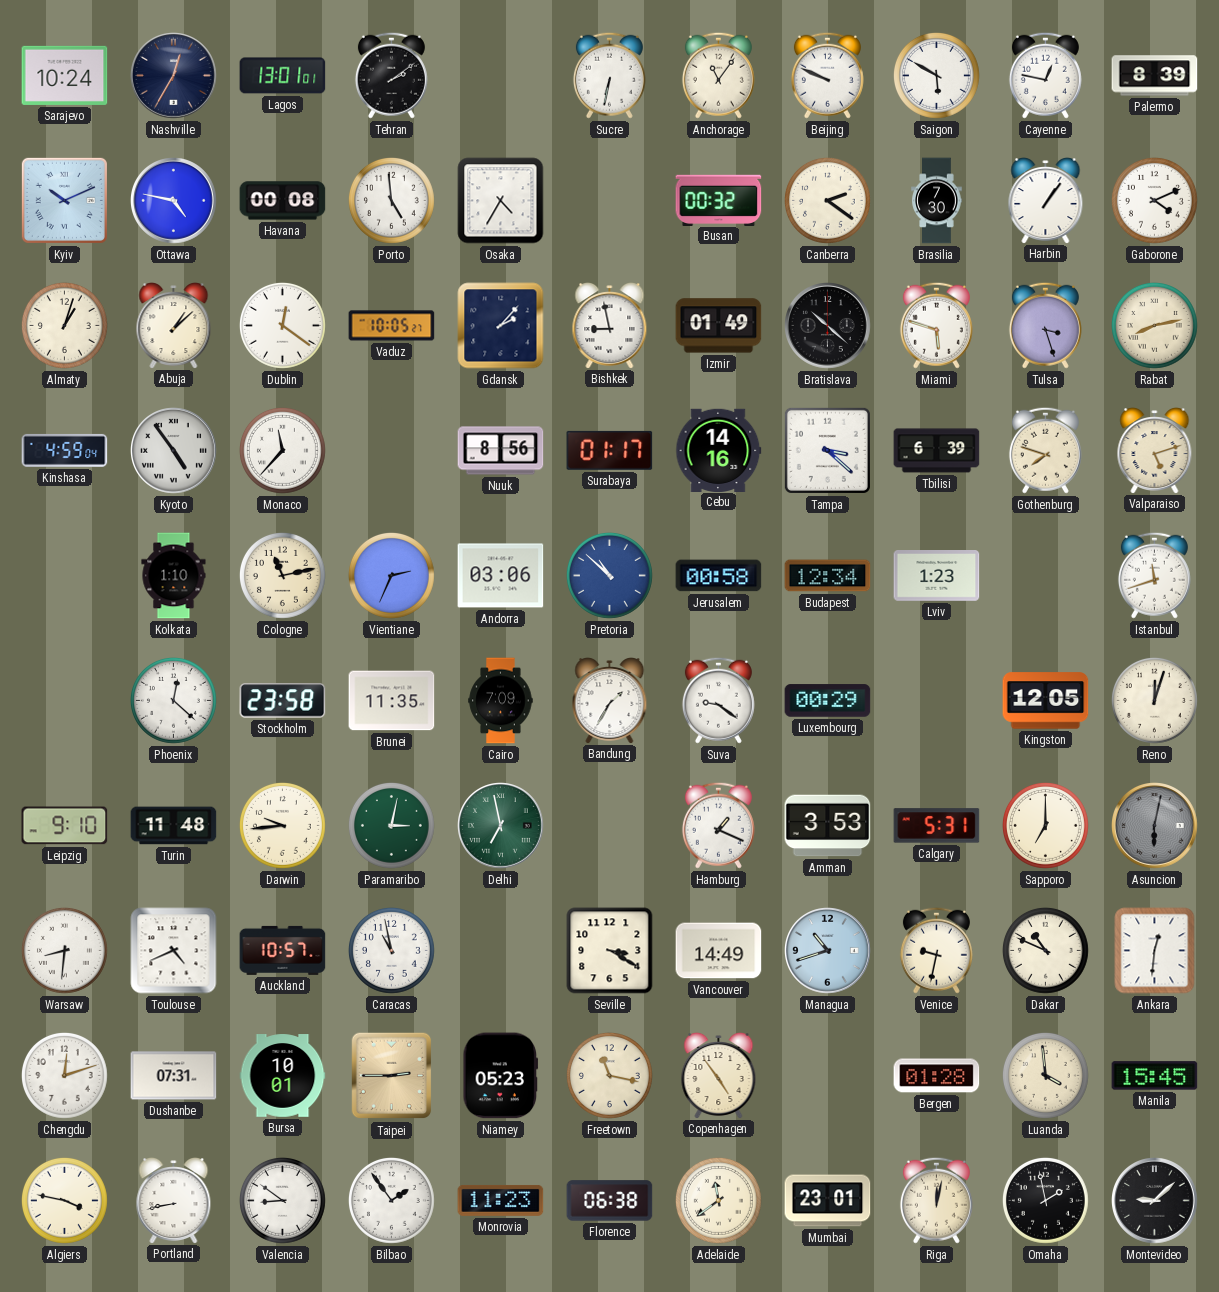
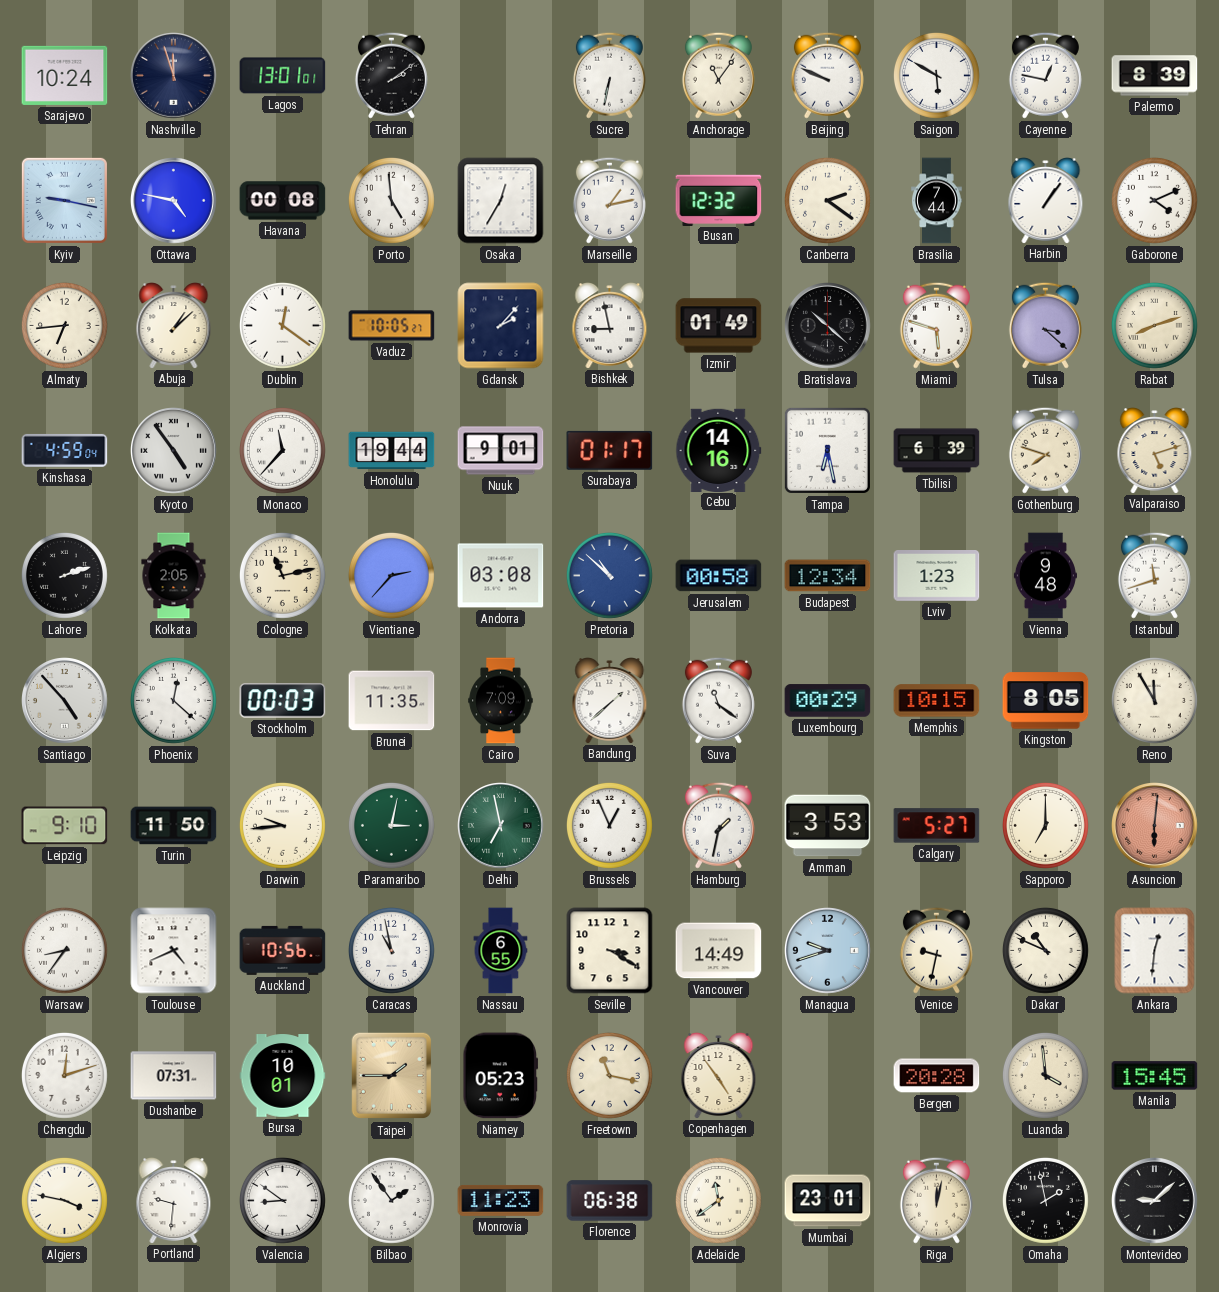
Nashville: 12:35 -> 11:57 (174, 76)
Kyiv: 10:11 -> 9:17 (64, 200)
Osaka: 4:35 -> 12:35 (501, 201)
Marseille: none -> 1:13 (609, 200)
Busan: 00:32 -> 12:32 (719, 200)
Brasilia: 7:30 -> 7:44 (937, 201)
Almaty: 1:03 -> 6:44 (64, 325)
Tulsa: 3:27 -> 3:22 (1045, 325)
Rabat: 8:13 -> 8:12 (1154, 325)
Honolulu: none -> 19:44 (392, 451)
Nuuk: 8:56 -> 9:01 (501, 451)
Tampa: 3:22 -> 6:28 (827, 450)
Lahore: none -> 2:12 (64, 575)
Kolkata: 1:10 -> 2:05 (174, 576)
Vientiane: 2:34 -> 2:37 (391, 575)
Andorra: 03:06 -> 03:08 (501, 576)
Vienna: none -> 9:48 (1045, 576)
Santiago: none -> 4:53 (65, 701)
Stockholm: 23:58 -> 00:03 (283, 701)
Bandung: 1:35 -> 1:38 (610, 701)
Suva: 9:21 -> 11:21 (718, 700)
Memphis: none -> 10:15 (937, 701)
Kingston: 12:05 -> 8:05 (1046, 701)
Reno: 12:03 -> 11:55 (1154, 700)
Turin: 11:48 -> 11:50 (174, 826)
Brussels: none -> 12:56 (609, 825)
Hamburg: 1:19 -> 1:32 (718, 825)
Calgary: 5:31 -> 5:27 (937, 826)
Asuncion: 6:02 -> 6:01 (1155, 826)
Asuncion dial: grey -> salmon (1155, 826)
Warsaw: 8:31 -> 8:36 (64, 950)
Auckland: 10:57 -> 10:56 (283, 950)
Nassau: none -> 6:55 (501, 951)
Managua: 10:42 -> 9:42 (828, 951)
Taipei: 2:45 -> 1:45 (392, 1076)
Bergen: 01:28 -> 20:28 (937, 1076)
Portland: 8:43 -> 9:31 (174, 1201)
